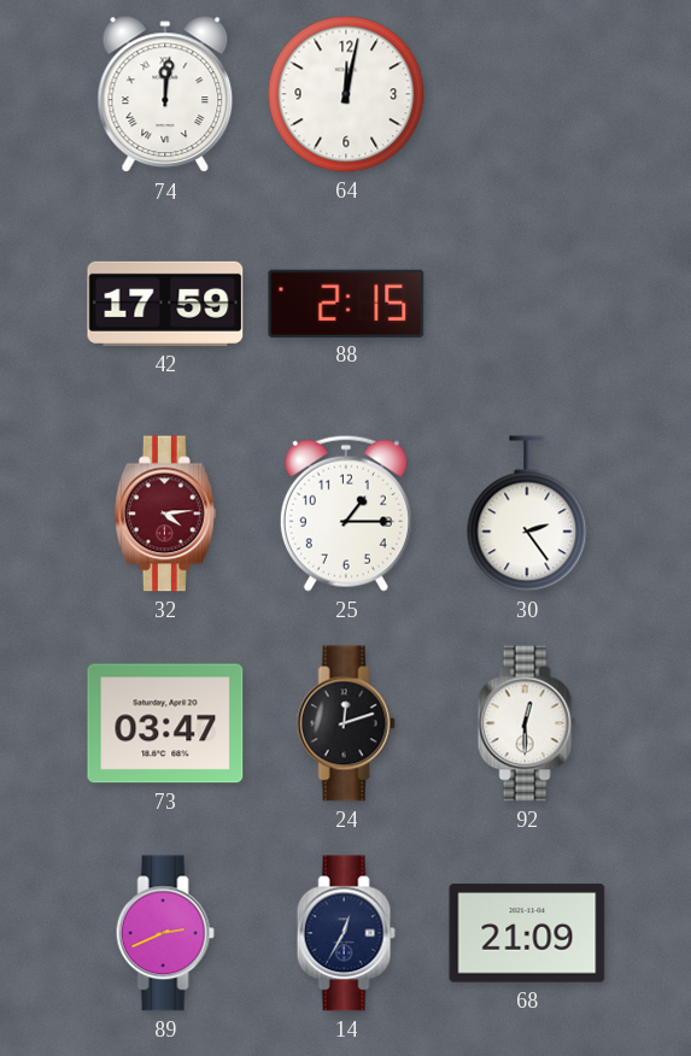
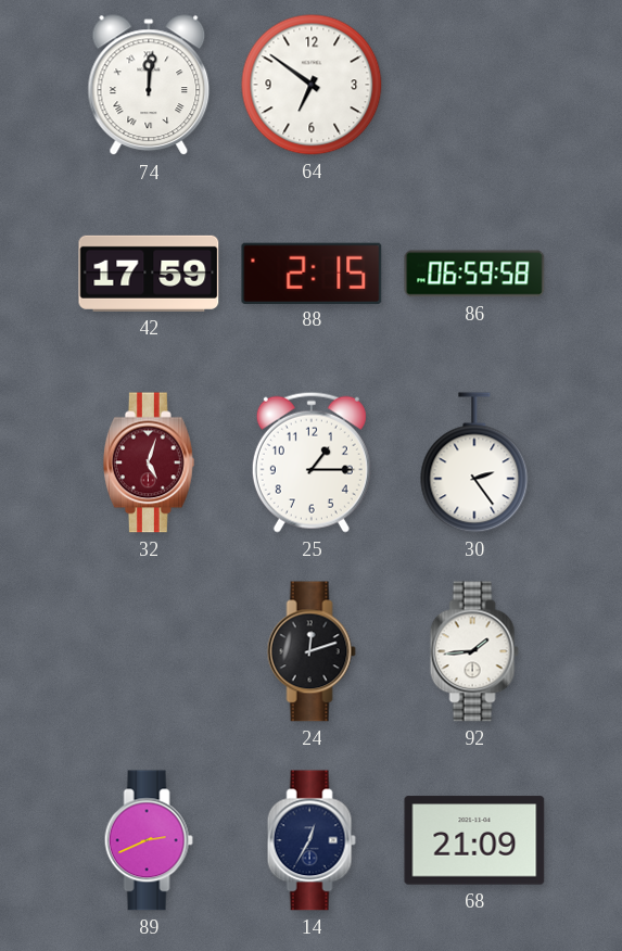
64: 12:02 -> 6:51 (312, 85)
86: none -> 06:59 (474, 274)
32: 4:14 -> 5:03 (149, 462)
73: 03:47 -> none (165, 723)
92: 12:30 -> 1:44 (474, 651)
